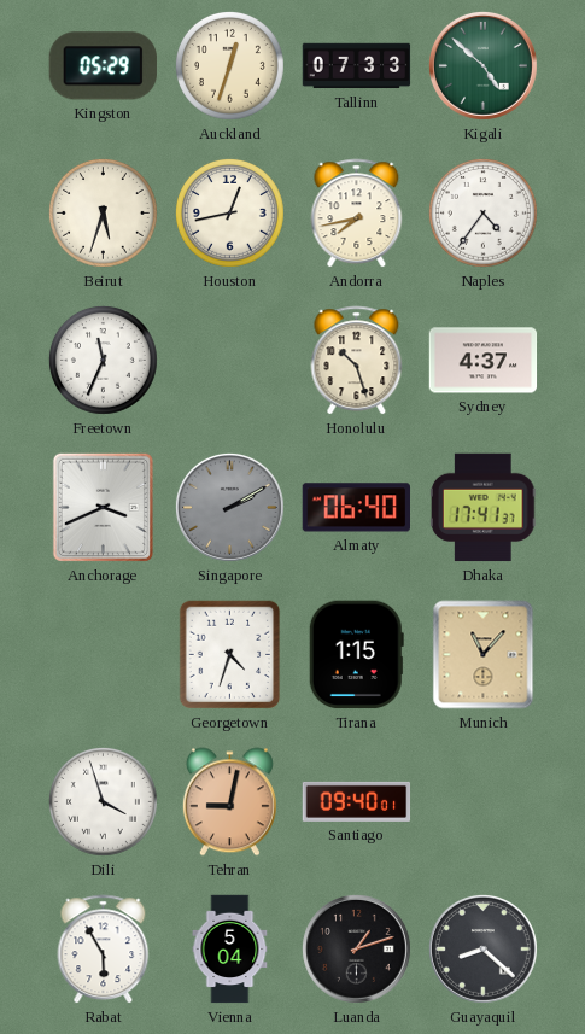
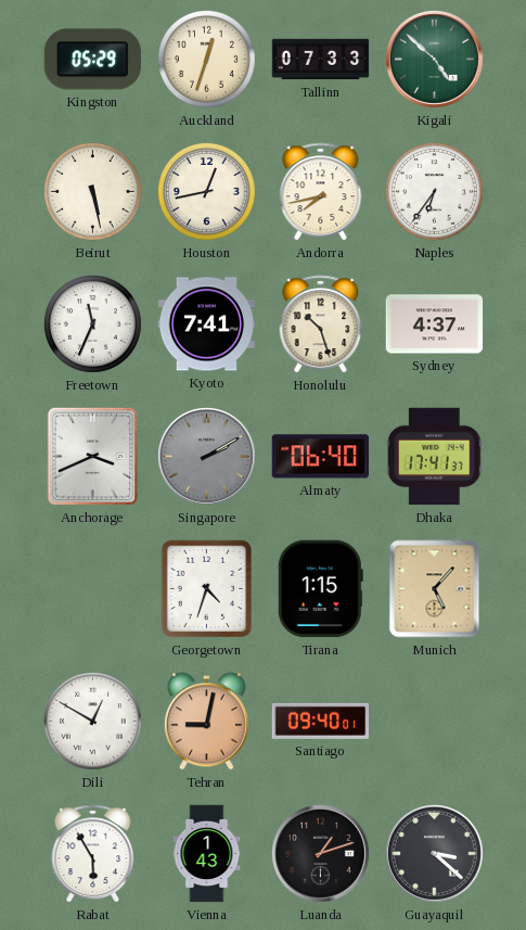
Beirut: 5:33 -> 5:28 (92, 191)
Naples: 4:36 -> 6:36 (434, 191)
Kyoto: none -> 7:41 (207, 324)
Munich: 11:07 -> 5:07 (435, 589)
Dili: 3:57 -> 12:50 (92, 721)
Vienna: 5:04 -> 1:43 (207, 854)
Guayaquil: 8:22 -> 3:22 (434, 853)
